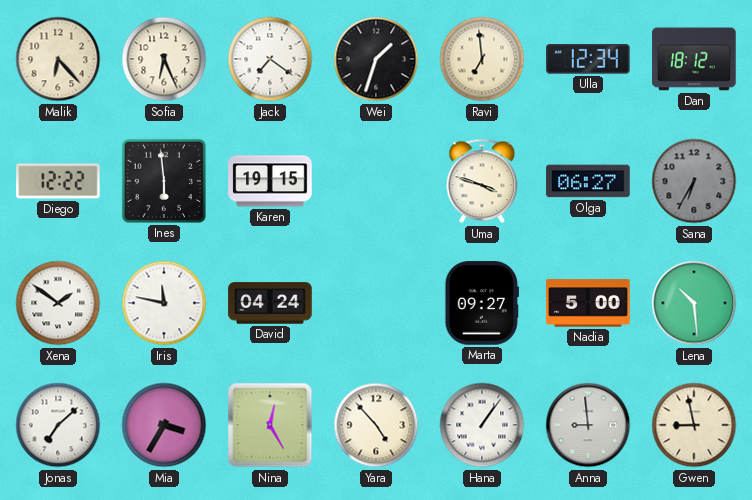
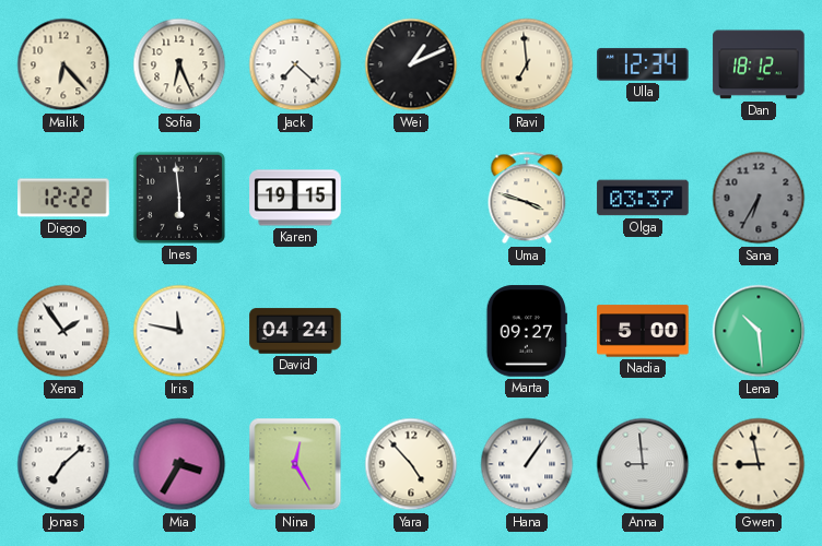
Jack: 7:21 -> 7:22 (295, 64)
Wei: 1:33 -> 1:11 (411, 64)
Olga: 06:27 -> 03:37 (643, 198)
Xena: 1:51 -> 1:54 (63, 331)
